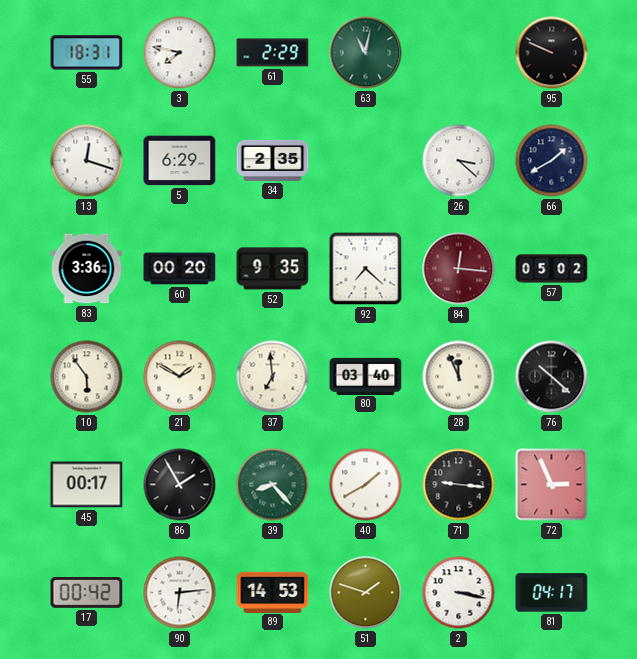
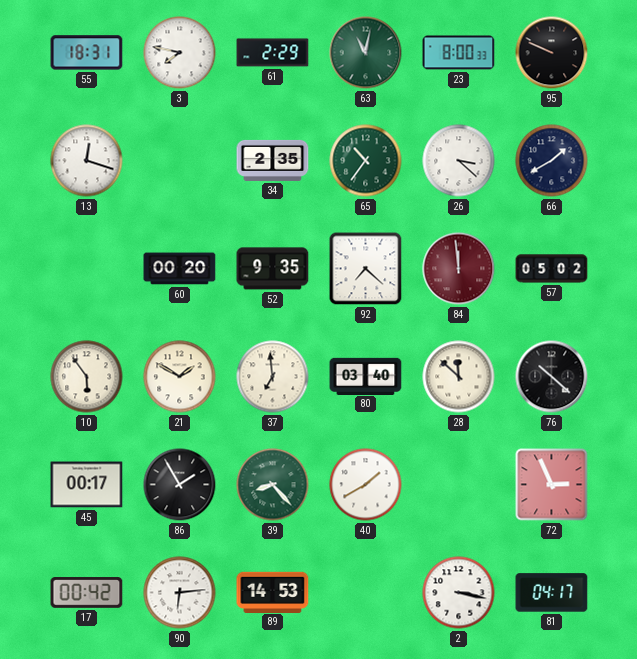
23: none -> 8:00 (459, 53)
5: 6:29 -> none (180, 161)
65: none -> 10:36 (366, 161)
83: 3:36 -> none (87, 269)
84: 12:16 -> 11:59 (459, 269)
28: 11:56 -> 11:52 (459, 377)
71: 9:16 -> none (459, 485)
51: 1:48 -> none (366, 593)
